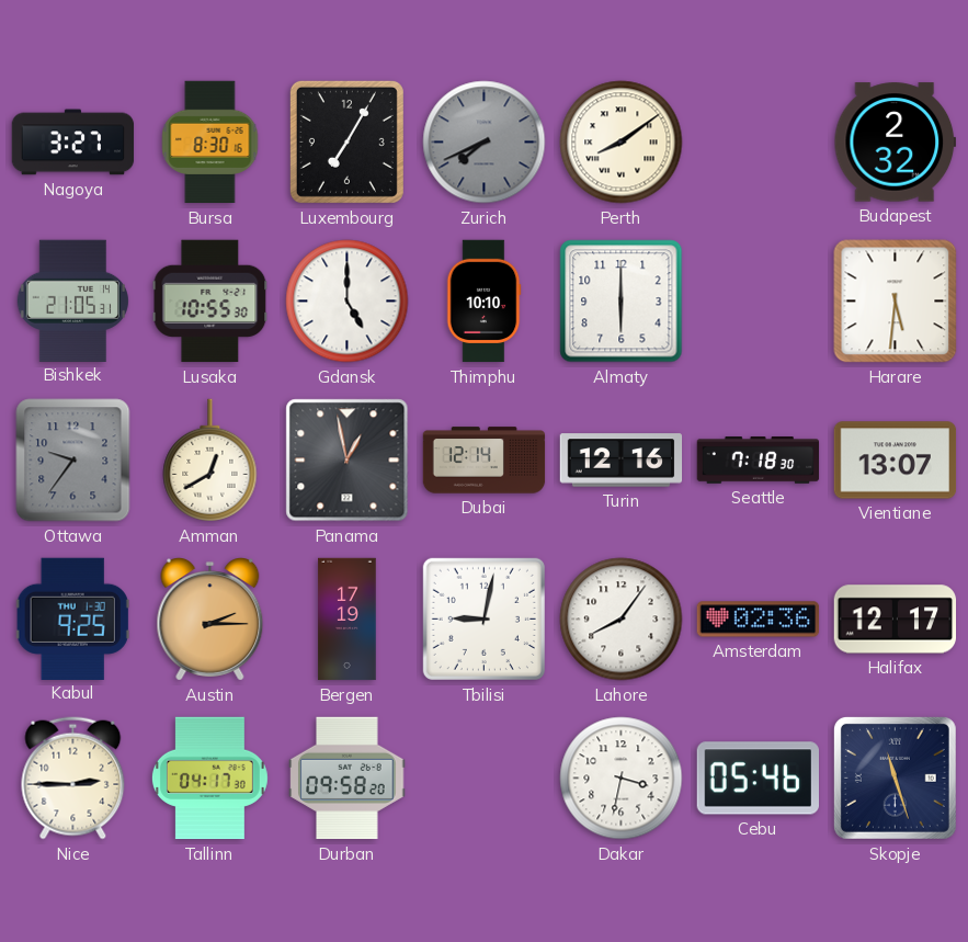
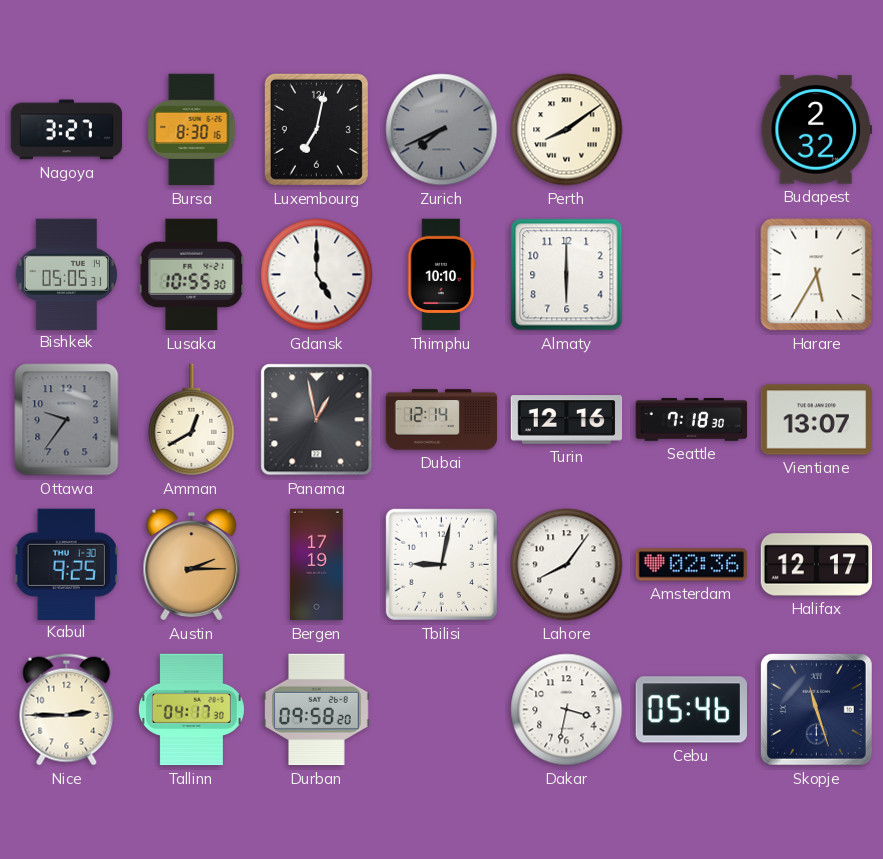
Luxembourg: 7:05 -> 7:02 (316, 129)
Bishkek: 21:05 -> 05:05 (66, 274)
Harare: 5:31 -> 5:35 (817, 275)
